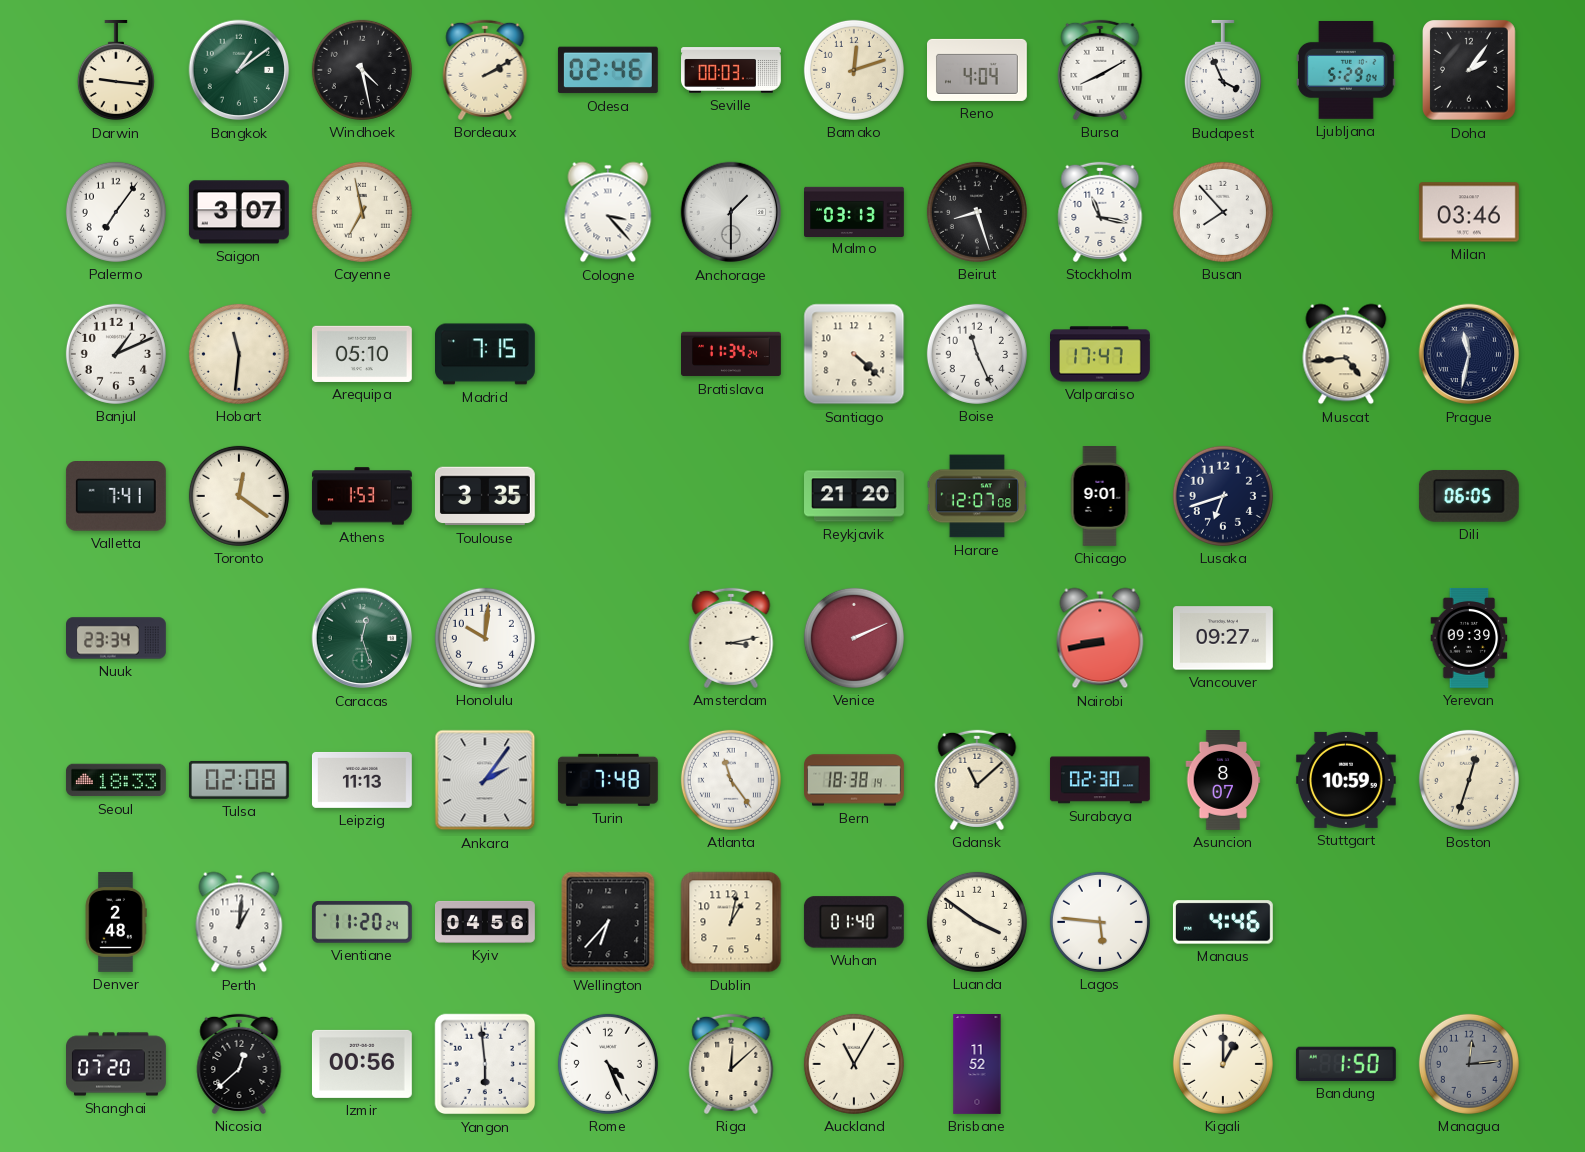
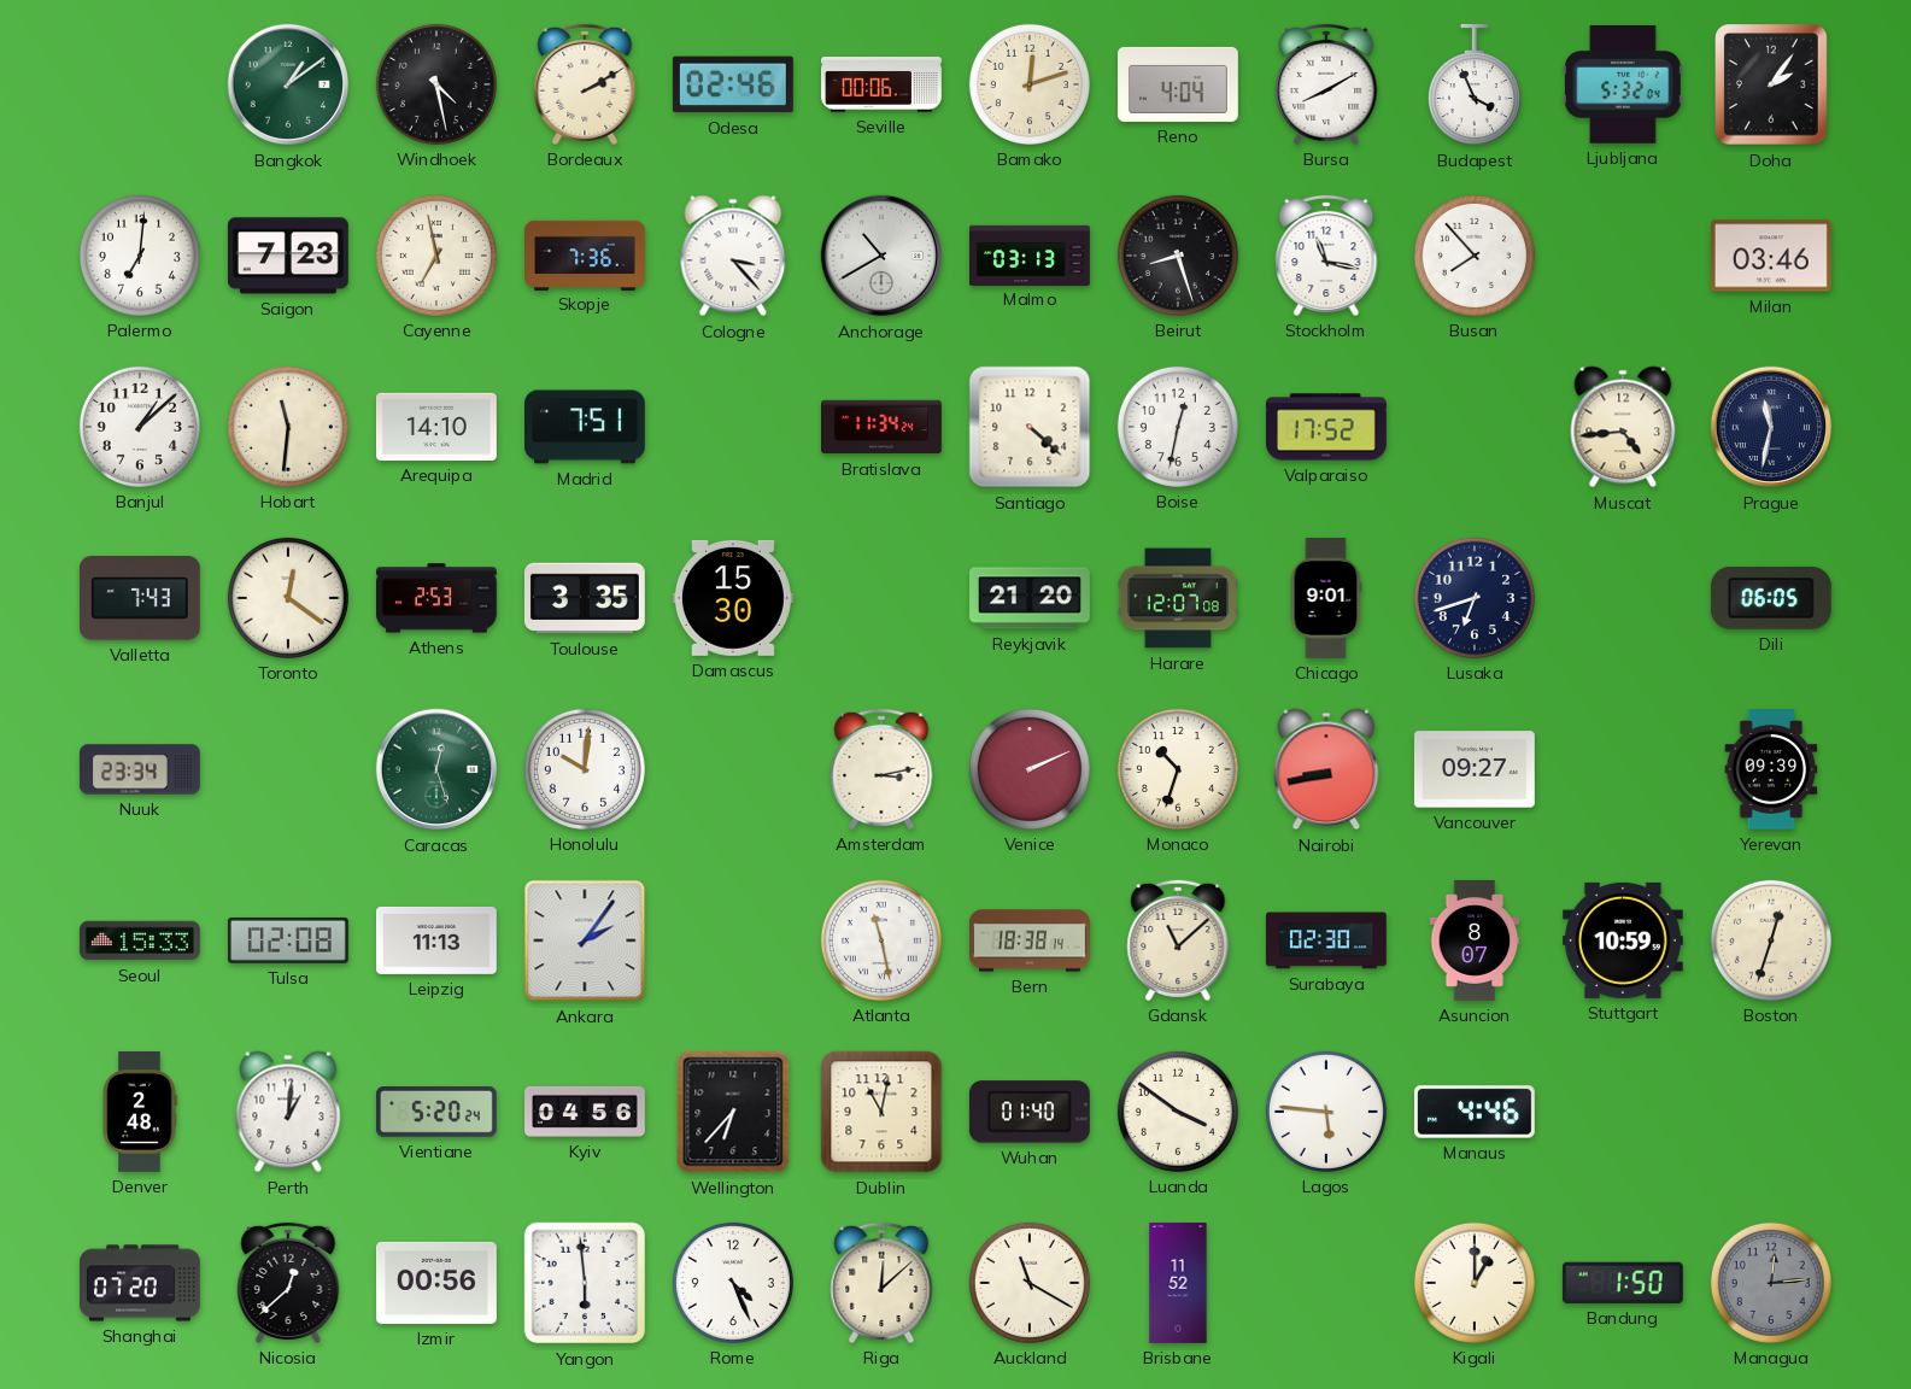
Darwin: 9:16 -> none (116, 70)
Seville: 00:03 -> 00:06 (883, 84)
Ljubljana: 5:29 -> 5:32 (1623, 84)
Palermo: 7:06 -> 7:01 (140, 256)
Saigon: 3:07 -> 7:23 (288, 256)
Skopje: none -> 7:36 (586, 254)
Anchorage: 1:30 -> 10:40 (881, 256)
Banjul: 1:11 -> 1:08 (140, 427)
Arequipa: 05:10 -> 14:10 (436, 427)
Madrid: 7:15 -> 7:51 (586, 427)
Boise: 11:26 -> 12:32 (1178, 427)
Valparaiso: 17:47 -> 17:52 (1327, 427)
Valletta: 7:41 -> 7:43 (140, 598)
Athens: 1:53 -> 2:53 (436, 598)
Damascus: none -> 15:30 (733, 598)
Monaco: none -> 10:33 (1178, 769)
Seoul: 18:33 -> 15:33 (140, 940)
Turin: 7:48 -> none (608, 780)
Atlanta: 11:24 -> 11:28 (881, 940)
Vientiane: 11:20 -> 5:20 (436, 1112)
Dublin: 1:02 -> 11:02 (881, 1112)
Auckland: 11:05 -> 11:20 (1030, 1283)
